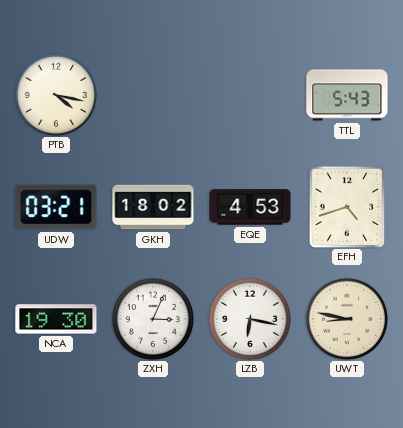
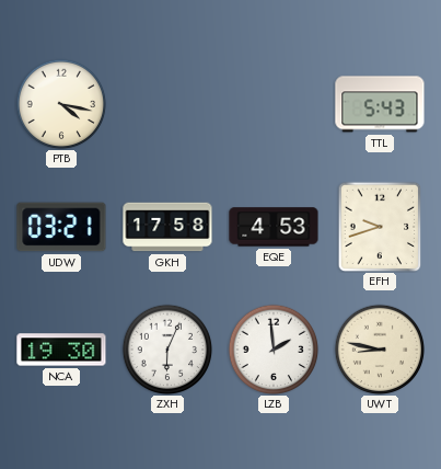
GKH: 18:02 -> 17:58 (167, 227)
EFH: 4:42 -> 9:42 (380, 227)
ZXH: 3:04 -> 6:04 (167, 350)
LZB: 6:17 -> 1:59 (274, 350)
